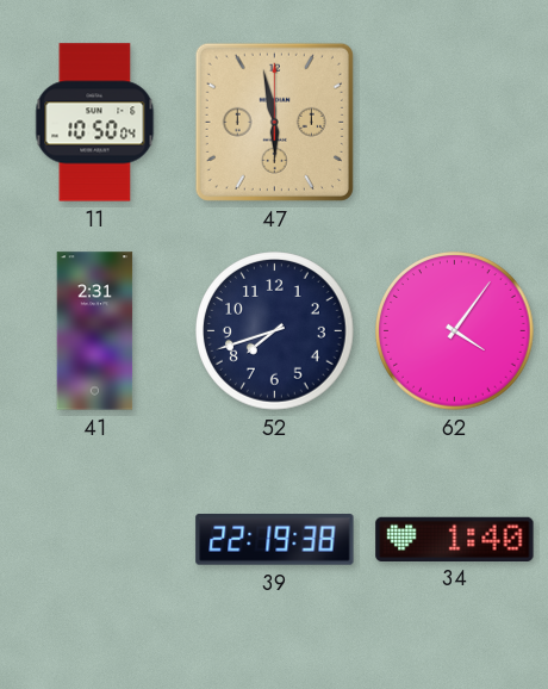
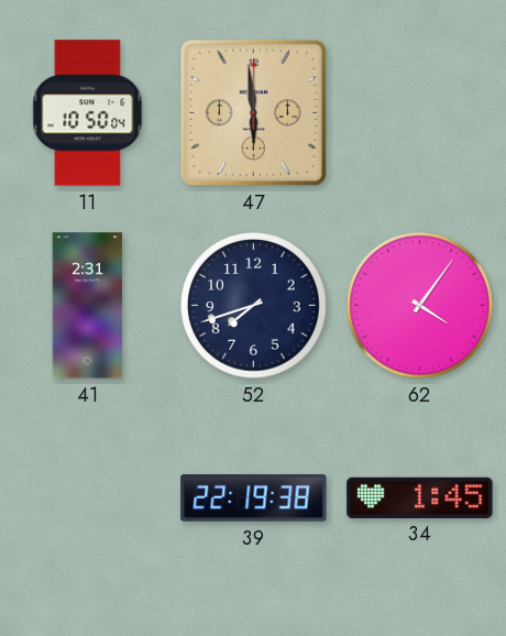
47: 5:58 -> 5:59 (253, 112)
34: 1:40 -> 1:45 (420, 497)
